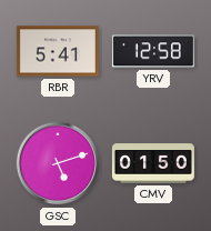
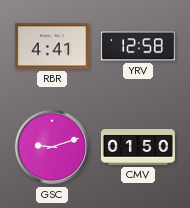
RBR: 5:41 -> 4:41 (52, 46)
GSC: 5:12 -> 9:12 (52, 147)
